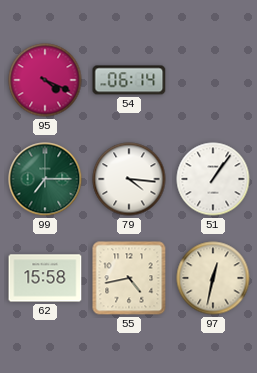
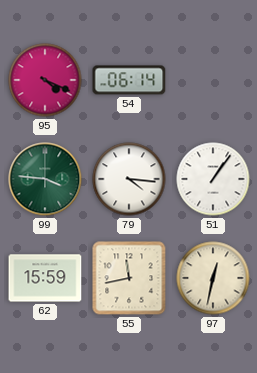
99: 7:15 -> 3:46 (45, 179)
62: 15:58 -> 15:59 (45, 278)
55: 4:43 -> 11:43 (129, 278)
